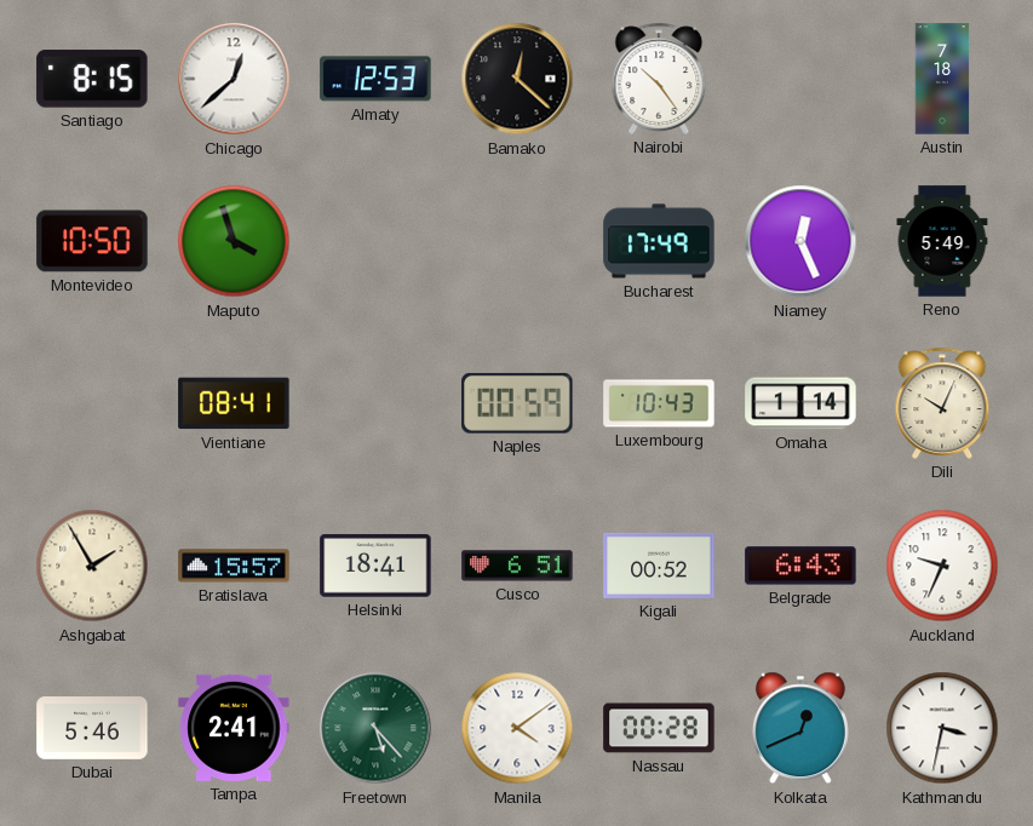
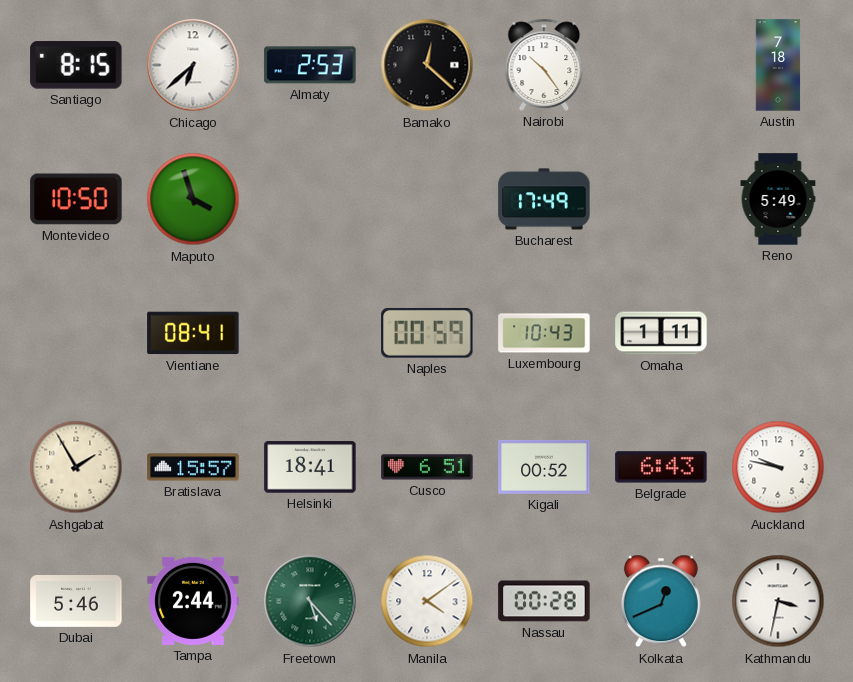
Chicago: 12:38 -> 6:38 (193, 65)
Almaty: 12:53 -> 2:53 (310, 65)
Niamey: 12:26 -> none (800, 241)
Omaha: 1:14 -> 1:11 (661, 333)
Dili: 10:04 -> none (942, 403)
Auckland: 9:34 -> 9:47 (778, 467)
Tampa: 2:41 -> 2:44 (193, 601)
